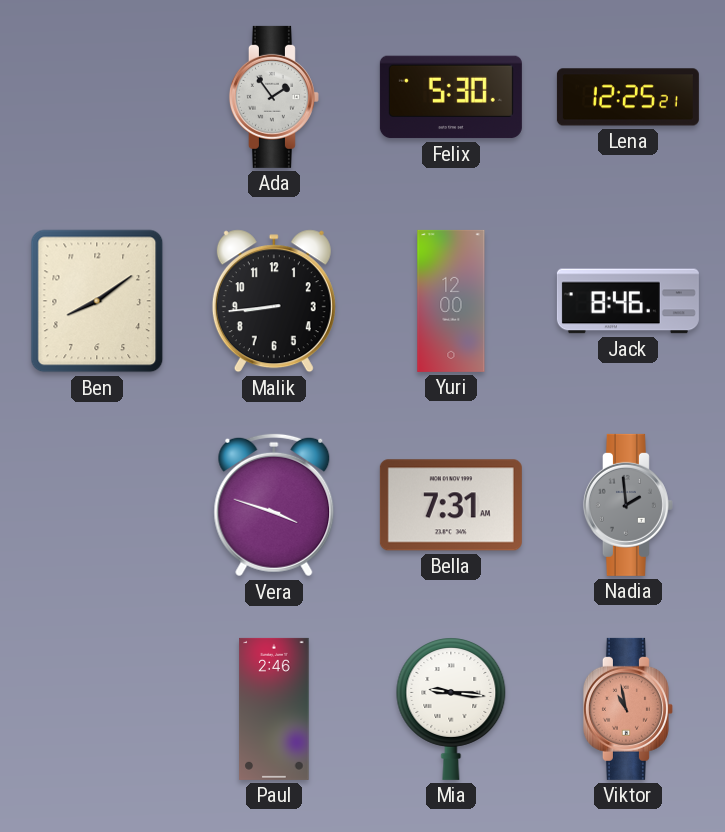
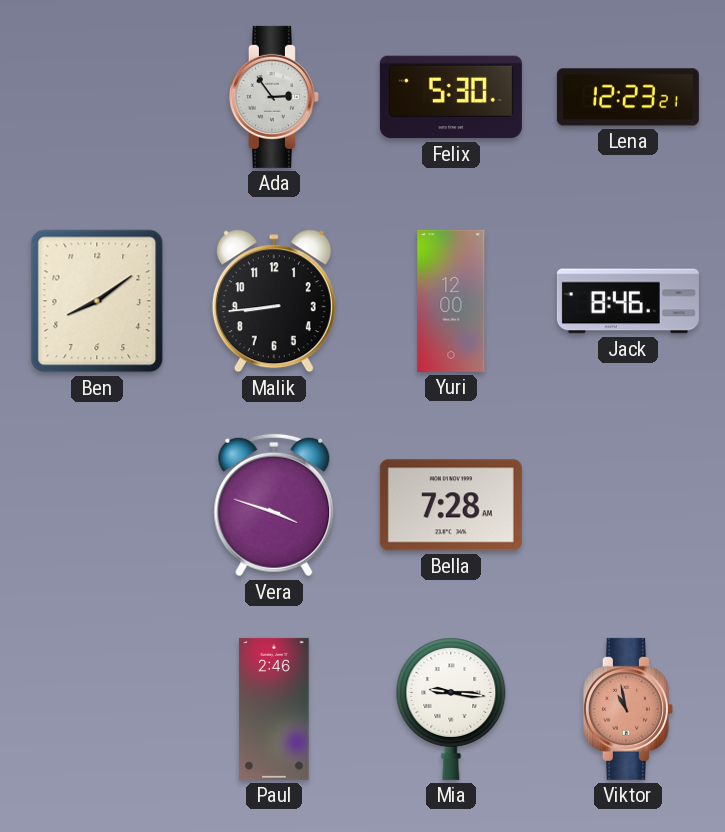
Ada: 1:54 -> 2:54 (274, 97)
Lena: 12:25 -> 12:23 (628, 97)
Bella: 7:31 -> 7:28 (451, 505)
Nadia: 1:59 -> none (628, 505)
